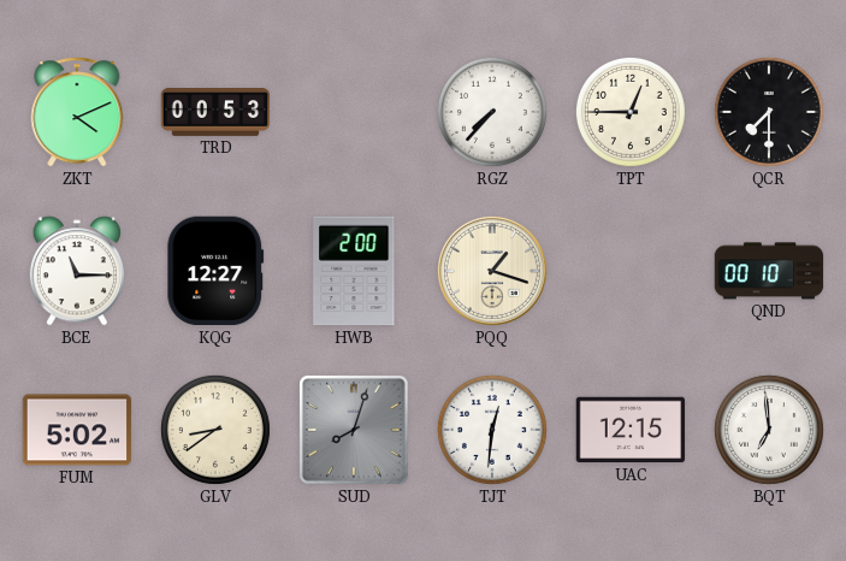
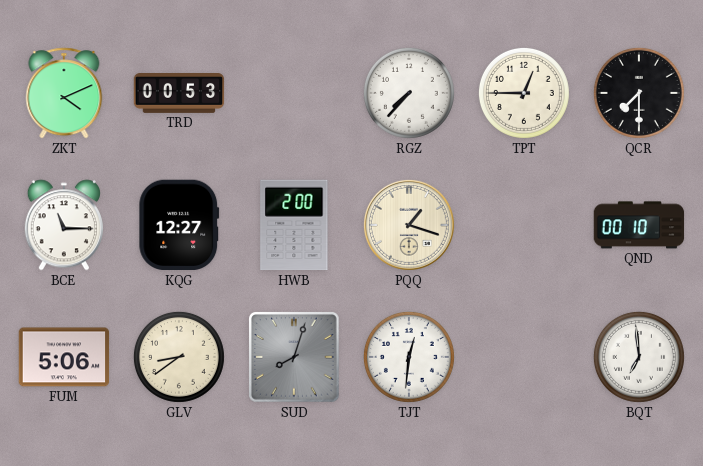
FUM: 5:02 -> 5:06 (64, 357)
UAC: 12:15 -> none (631, 430)
